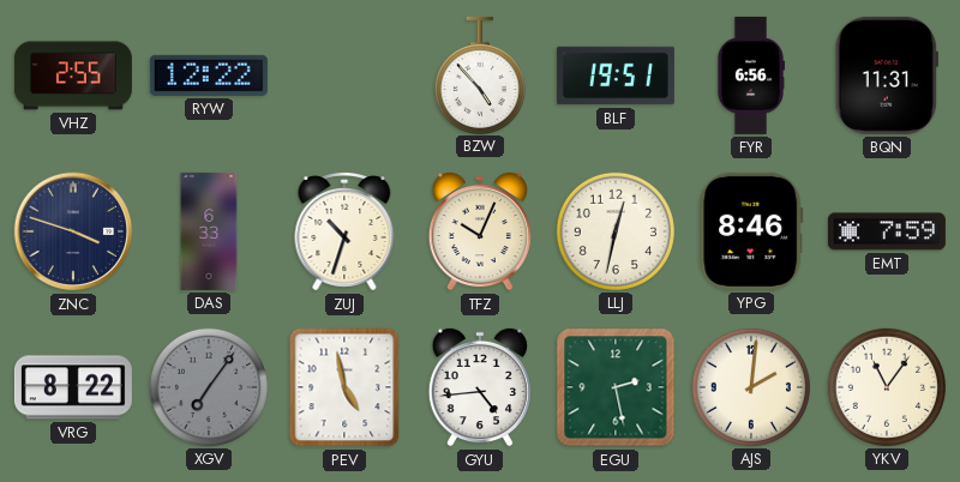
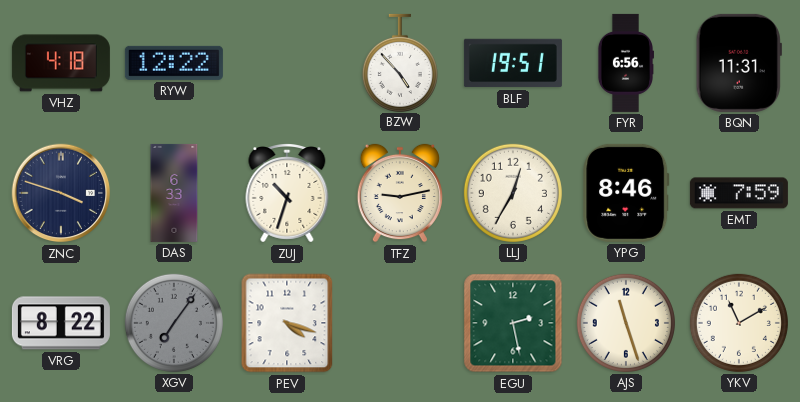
VHZ: 2:55 -> 4:18 (61, 63)
TFZ: 10:04 -> 9:13 (400, 193)
LLJ: 12:32 -> 12:35 (513, 193)
PEV: 4:58 -> 4:18 (287, 323)
GYU: 4:44 -> none (480, 387)
AJS: 2:01 -> 11:27 (626, 323)
YKV: 11:06 -> 11:10 (739, 323)
